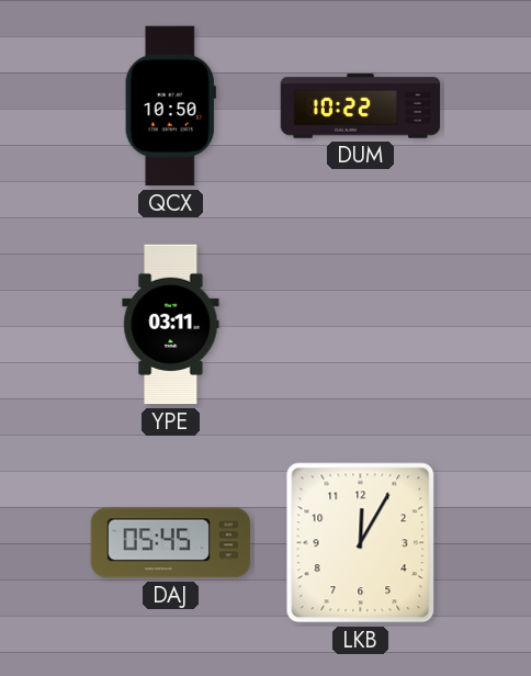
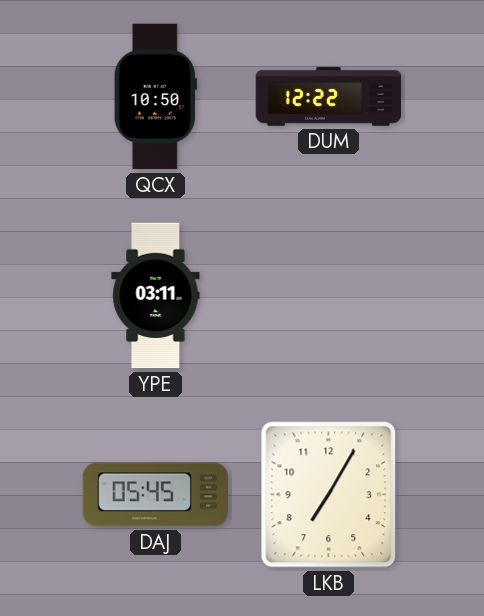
DUM: 10:22 -> 12:22 (329, 97)
LKB: 12:05 -> 7:05 (329, 495)
